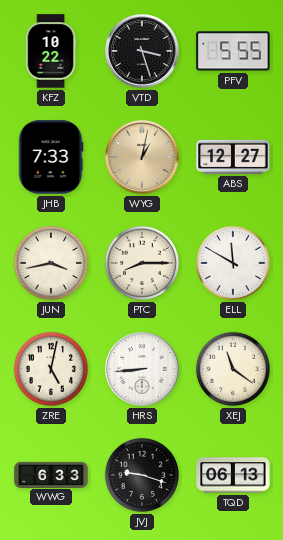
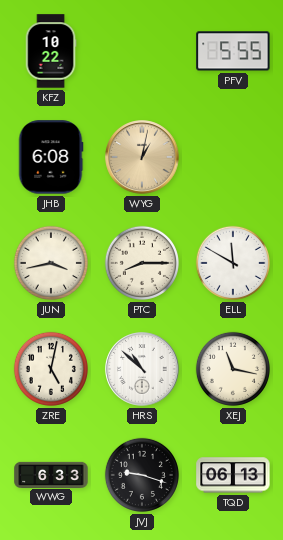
VTD: 3:27 -> none (142, 51)
JHB: 7:33 -> 6:08 (51, 157)
ABS: 12:27 -> none (233, 157)
HRS: 8:44 -> 10:52 (142, 369)
XEJ: 11:21 -> 11:17 (233, 369)
